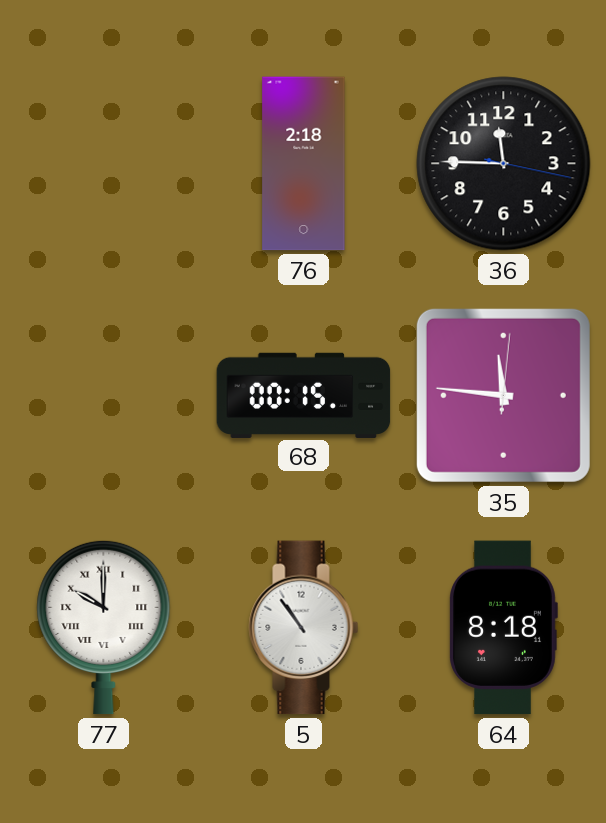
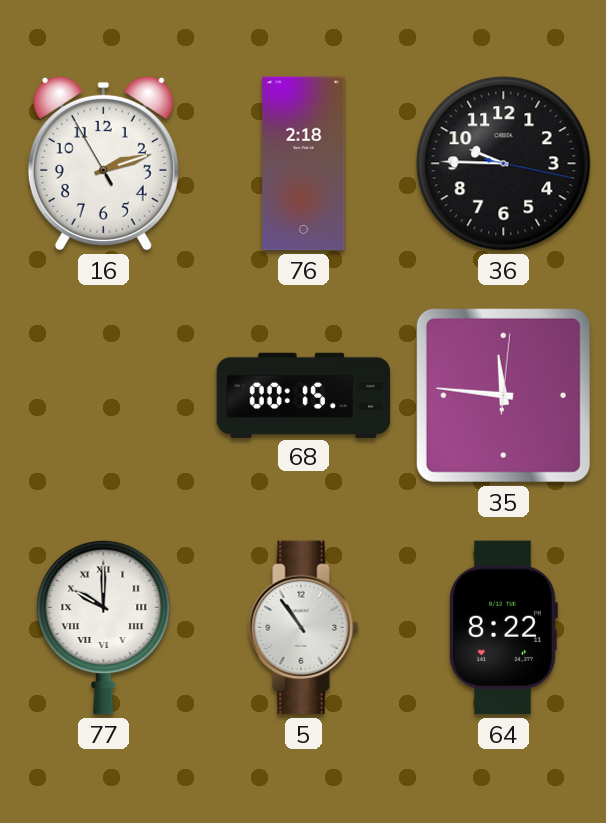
16: none -> 2:11 (103, 163)
36: 11:45 -> 9:45 (504, 164)
64: 8:18 -> 8:22 (503, 628)
